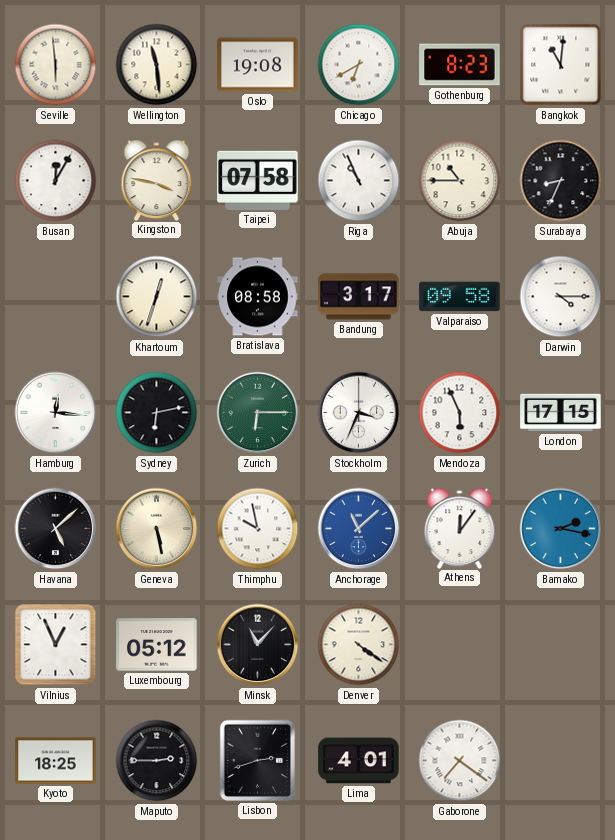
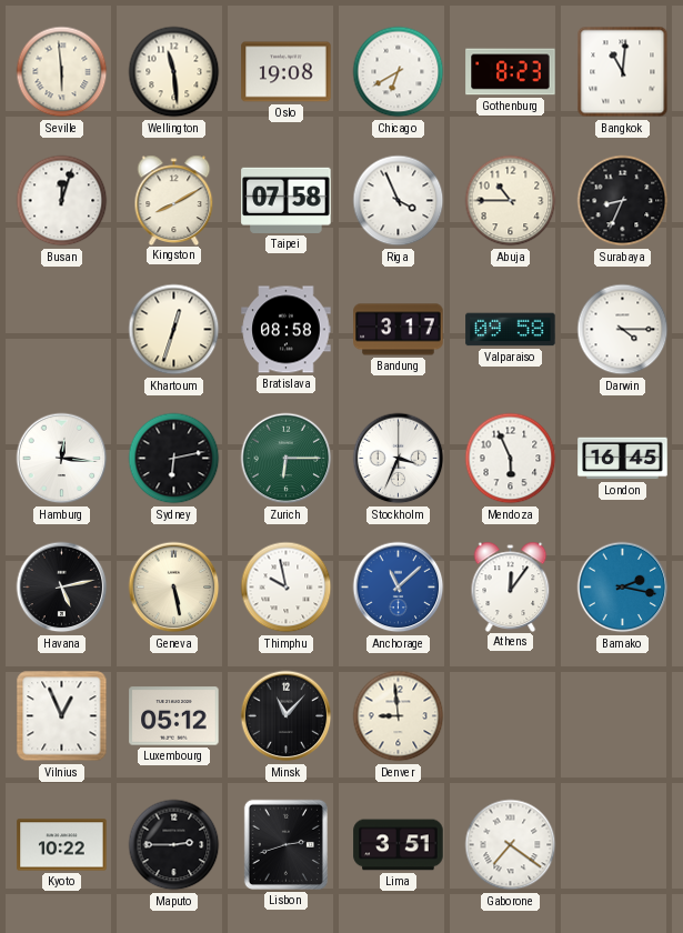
Busan: 12:05 -> 12:03 (62, 201)
Kingston: 3:47 -> 8:10 (174, 200)
Riga: 10:56 -> 3:56 (399, 201)
London: 17:15 -> 16:45 (623, 459)
Havana: 5:08 -> 5:13 (62, 588)
Denver: 4:21 -> 8:59 (399, 716)
Kyoto: 18:25 -> 10:22 (62, 845)
Lima: 4:01 -> 3:51 (399, 845)
